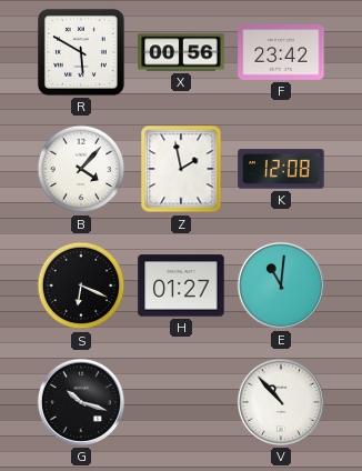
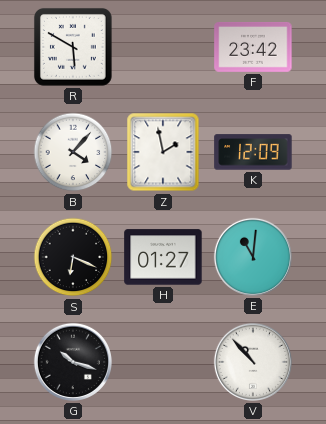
X: 00:56 -> none (181, 52)
K: 12:08 -> 12:09 (253, 152)
